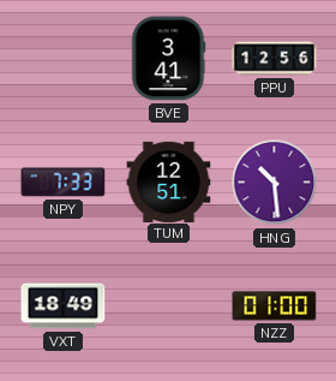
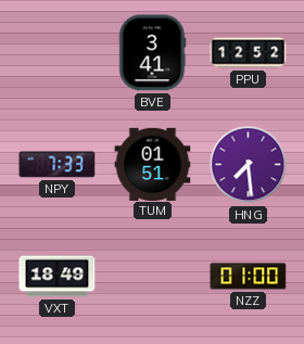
PPU: 12:56 -> 12:52 (249, 53)
TUM: 12:51 -> 01:51 (153, 164)
HNG: 10:29 -> 7:29 (249, 165)
